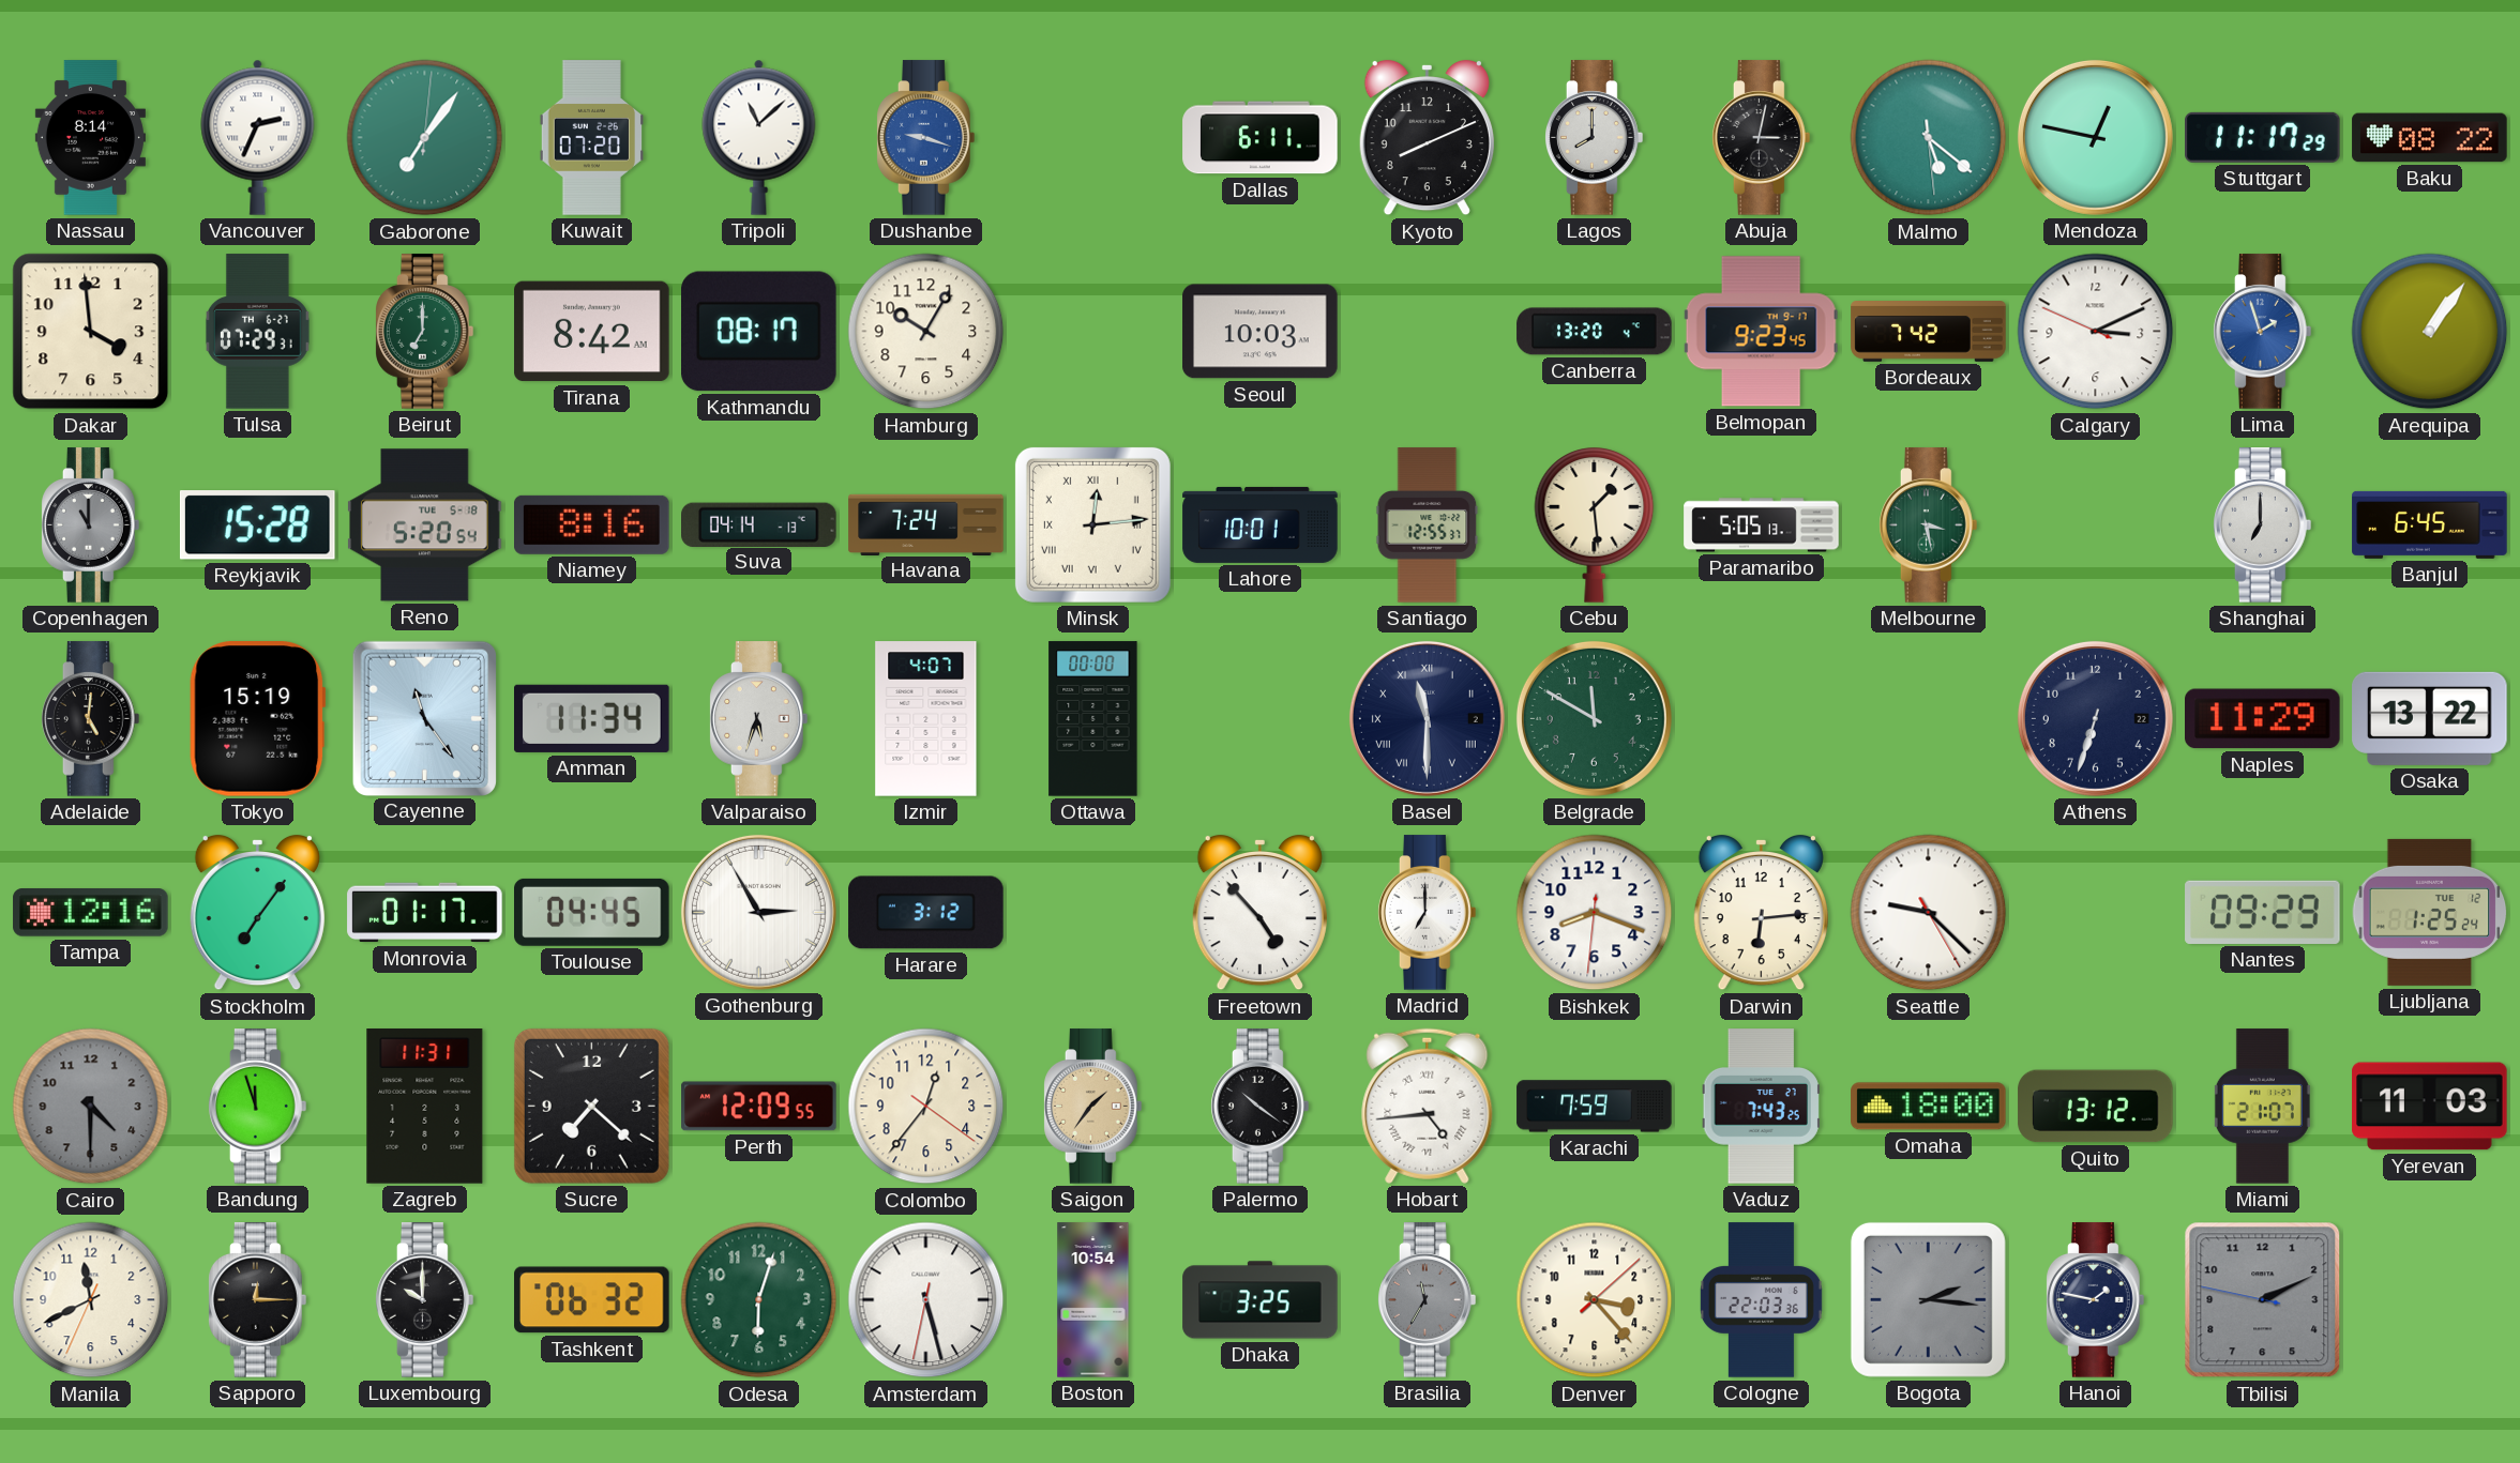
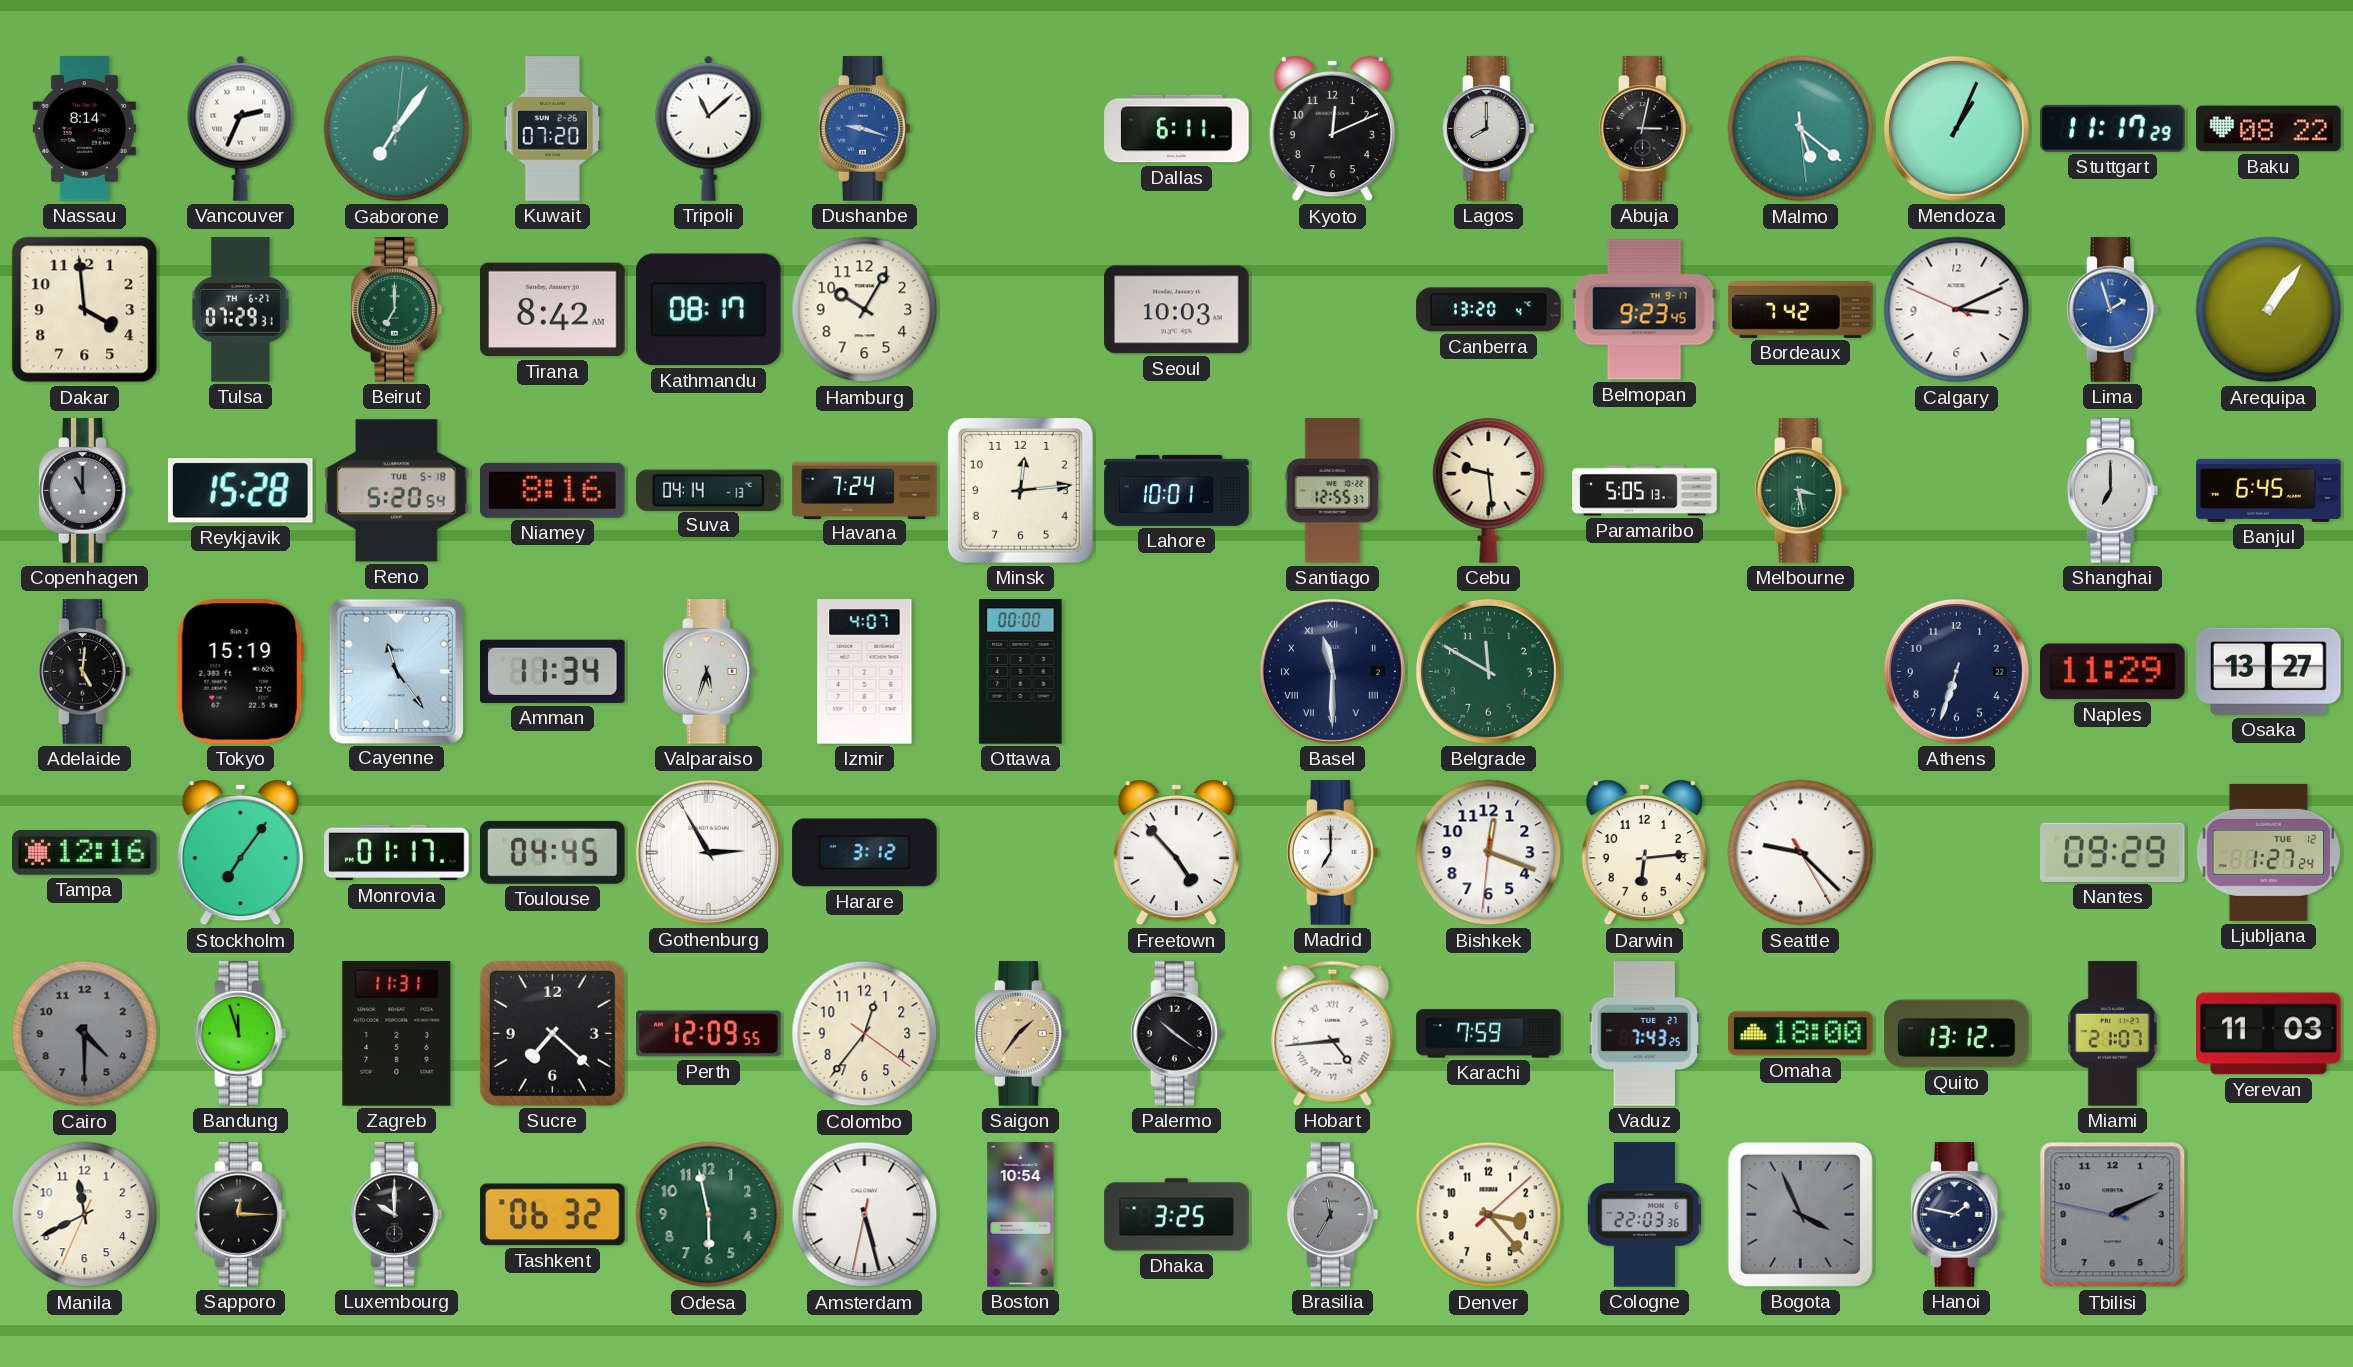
Kyoto: 8:11 -> 12:11 (1332, 129)
Mendoza: 12:47 -> 1:04 (1956, 128)
Minsk numerals: Roman -> Arabic (1020, 490)
Cebu: 1:29 -> 9:29 (1489, 491)
Osaka: 13:22 -> 13:27 (2269, 671)
Bishkek: 8:18 -> 12:18 (1489, 853)
Ljubljana: 1:25 -> 1:27 (2269, 852)
Odesa: 6:03 -> 5:58 (709, 1215)
Bogota: 2:16 -> 3:56 (1800, 1214)
